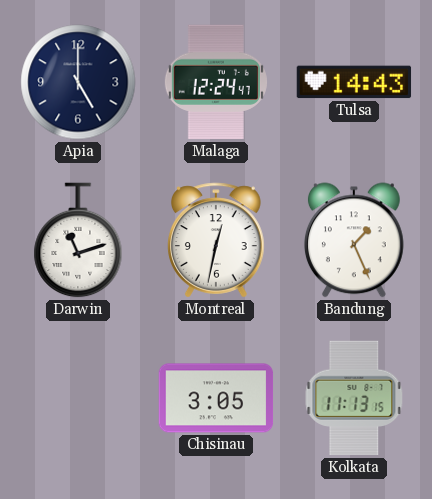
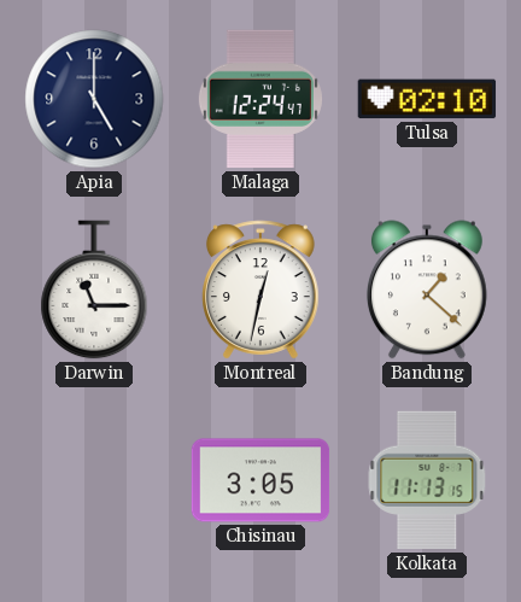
Tulsa: 14:43 -> 02:10 (427, 99)
Darwin: 11:12 -> 11:15 (94, 290)
Bandung: 1:26 -> 1:22 (427, 290)
